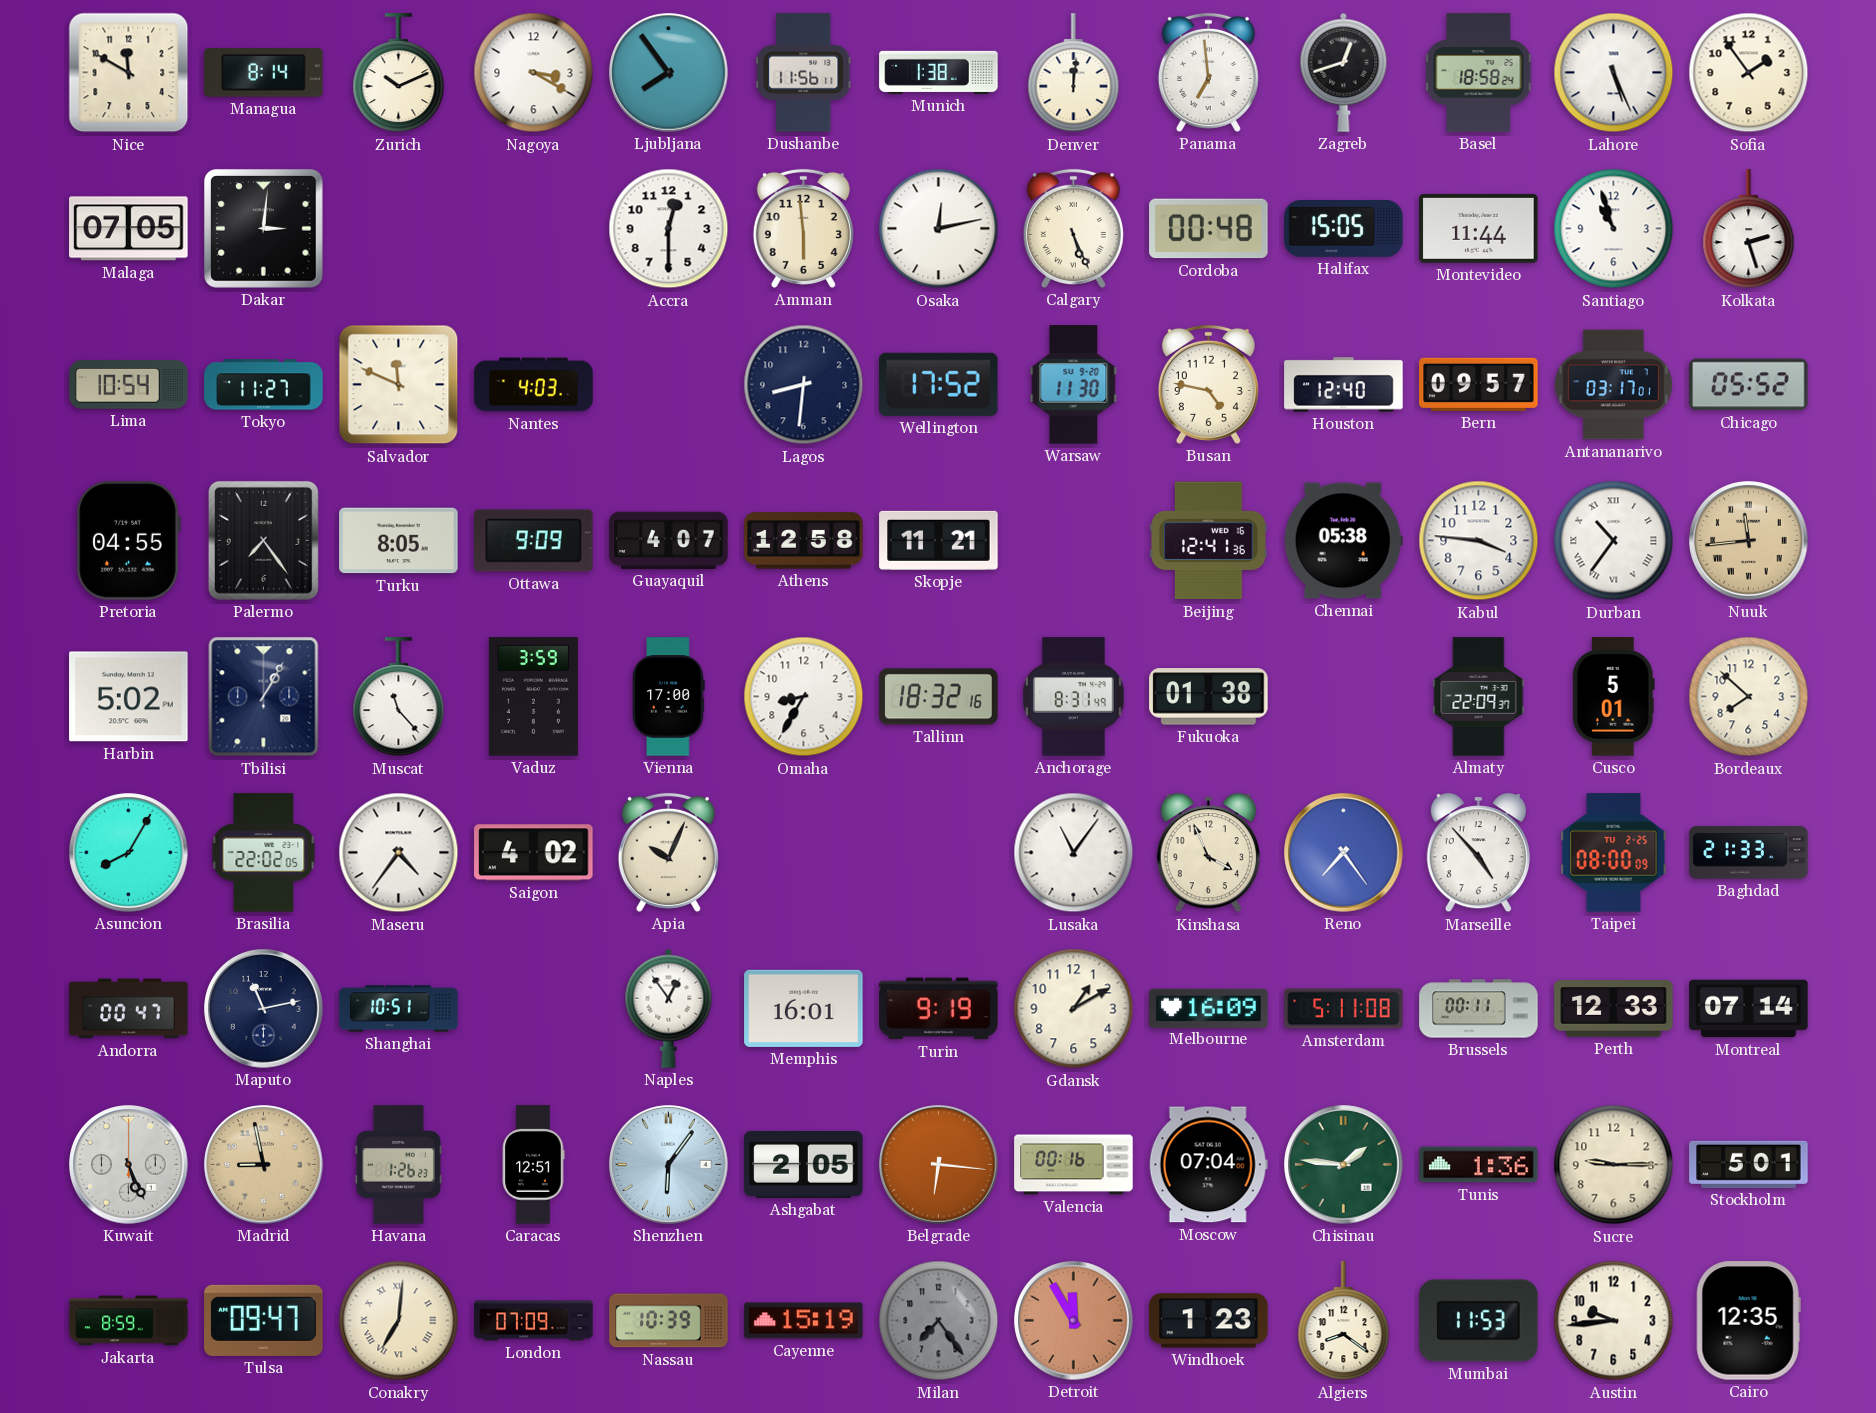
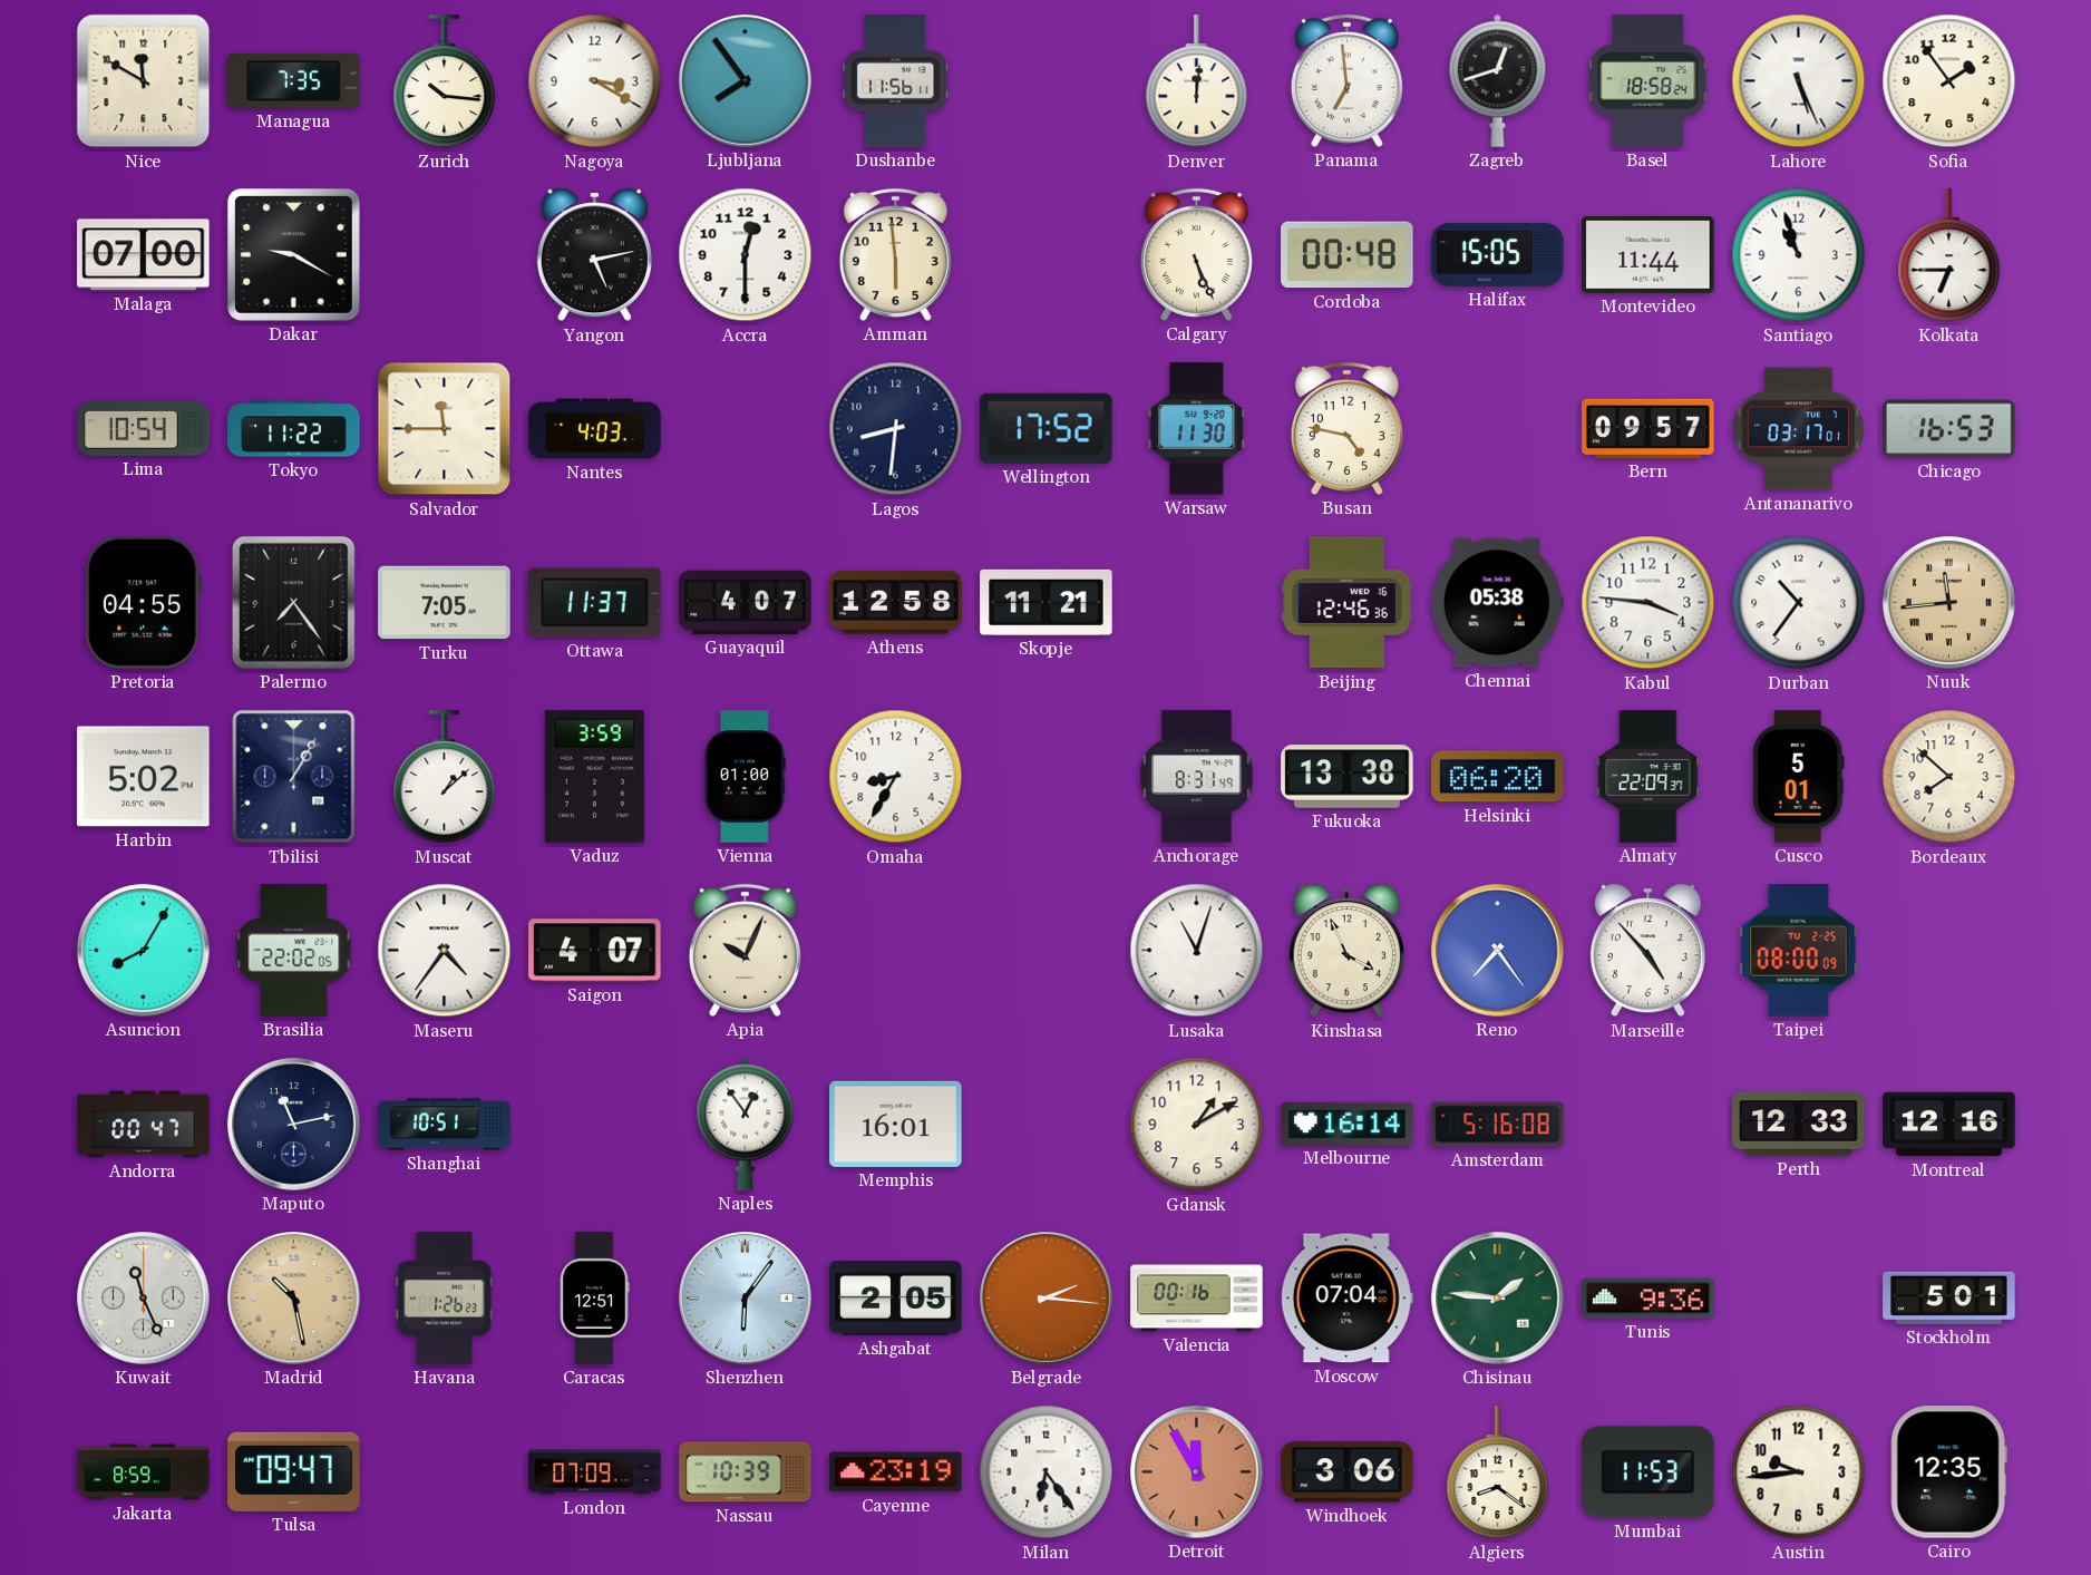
Managua: 8:14 -> 7:35 (294, 81)
Zurich: 10:11 -> 10:16 (445, 81)
Munich: 1:38 -> none (939, 72)
Malaga: 07:05 -> 07:00 (144, 255)
Dakar: 3:01 -> 9:20 (294, 255)
Yangon: none -> 5:13 (594, 255)
Osaka: 12:13 -> none (939, 229)
Kolkata: 2:27 -> 6:45 (1949, 255)
Tokyo: 11:27 -> 11:22 (294, 429)
Salvador: 11:49 -> 11:45 (445, 429)
Houston: 12:40 -> none (1344, 385)
Chicago: 05:52 -> 16:53 (1949, 429)
Turku: 8:05 -> 7:05 (445, 603)
Ottawa: 9:09 -> 11:37 (595, 603)
Beijing: 12:41 -> 12:46 (1348, 603)
Durban numerals: Roman -> Arabic (1799, 603)
Muscat: 11:23 -> 1:08 (445, 777)
Vienna: 17:00 -> 01:00 (746, 777)
Tallinn: 18:32 -> none (939, 697)
Fukuoka: 01:38 -> 13:38 (1348, 777)
Helsinki: none -> 06:20 (1498, 777)
Saigon: 4:02 -> 4:07 (595, 951)
Lusaka: 11:06 -> 11:03 (1197, 951)
Baghdad: 21:33 -> none (1749, 853)
Turin: 9:19 -> none (939, 1009)
Melbourne: 16:09 -> 16:14 (1348, 1124)
Amsterdam: 5:11 -> 5:16 (1498, 1125)
Brussels: 00:11 -> none (1479, 1009)
Montreal: 07:14 -> 12:16 (1949, 1125)
Kuwait: 5:26 -> 11:26 (144, 1299)
Madrid: 8:58 -> 10:28 (294, 1299)
Belgrade: 6:16 -> 2:16 (1047, 1299)
Tunis: 1:36 -> 9:36 (1649, 1299)
Sucre: 9:15 -> none (1614, 1165)
Conakry: 7:01 -> none (399, 1321)
Cayenne: 15:19 -> 23:19 (896, 1472)
Milan: 7:24 -> 6:24 (1047, 1472)
Milan dial: grey -> white (1047, 1472)
Windhoek: 1:23 -> 3:06 (1348, 1472)
